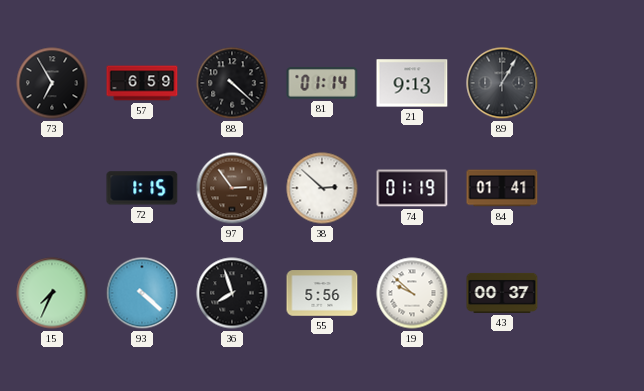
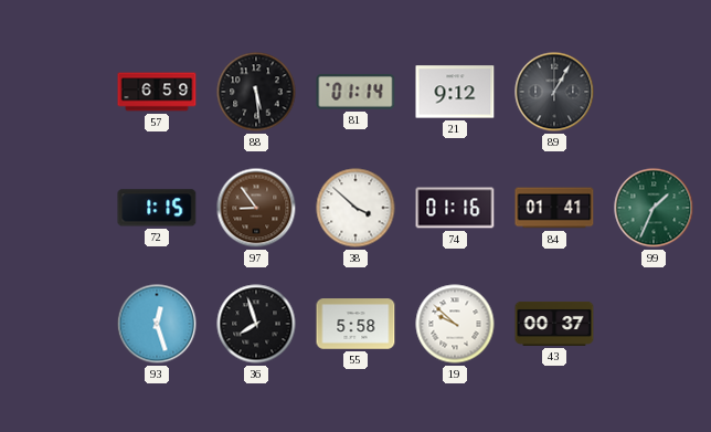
73: 6:55 -> none (52, 83)
88: 4:22 -> 5:29 (256, 92)
21: 9:13 -> 9:12 (455, 92)
97: 2:54 -> 8:54 (256, 208)
38: 2:52 -> 3:52 (355, 208)
74: 01:19 -> 01:16 (455, 208)
99: none -> 1:34 (654, 208)
15: 7:34 -> none (52, 293)
93: 4:22 -> 12:27 (157, 324)
55: 5:56 -> 5:58 (355, 324)
